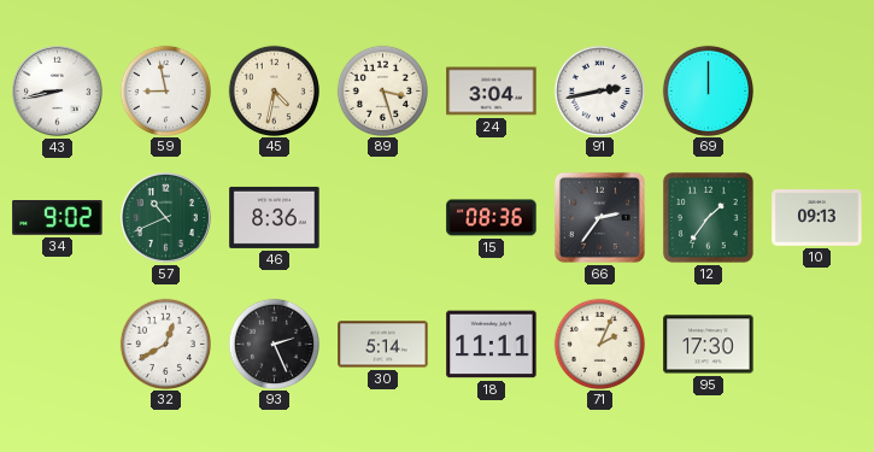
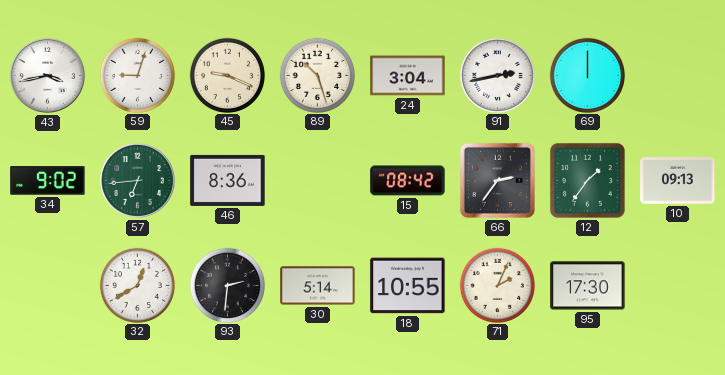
43: 8:43 -> 3:43 (48, 76)
59: 8:58 -> 9:03 (137, 75)
45: 4:32 -> 9:19 (227, 75)
89: 3:27 -> 10:27 (317, 75)
57: 10:41 -> 6:44 (138, 181)
15: 08:36 -> 08:42 (408, 181)
93: 2:26 -> 2:31 (227, 285)
18: 11:11 -> 10:55 (408, 286)
